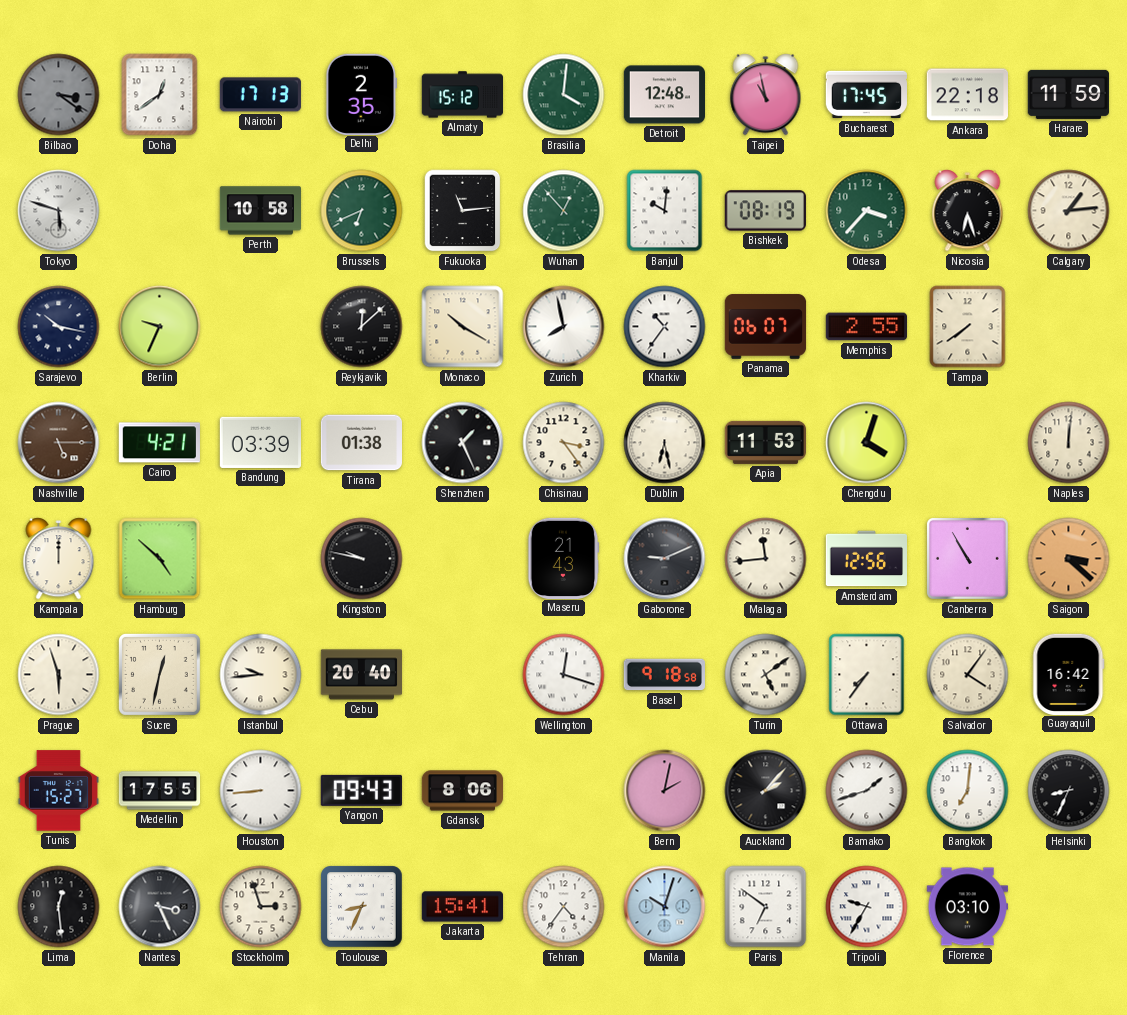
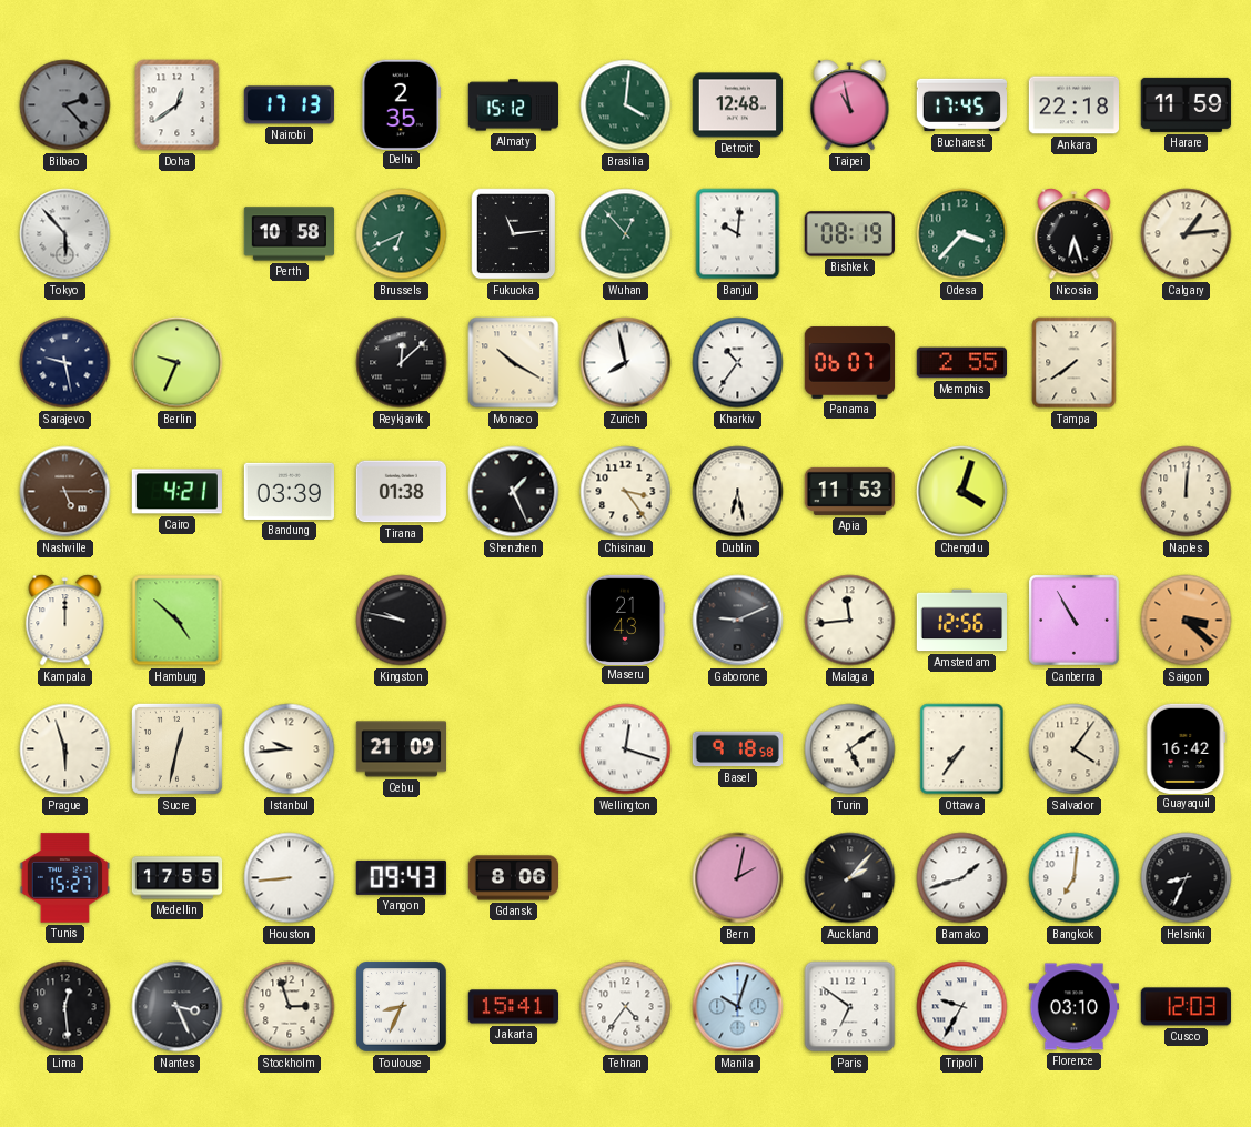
Bilbao: 3:21 -> 2:23 (65, 105)
Tokyo: 5:48 -> 5:53 (65, 234)
Sarajevo: 10:17 -> 9:28 (65, 363)
Cebu: 20:40 -> 21:09 (401, 749)
Cusco: none -> 12:03 (1186, 1007)
